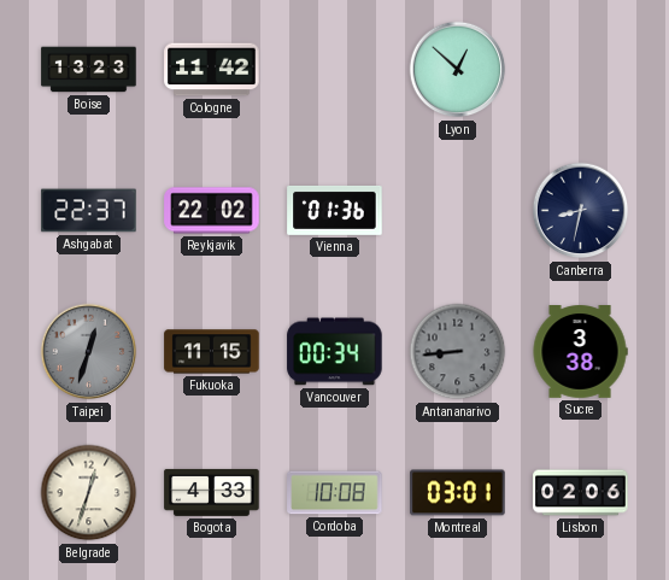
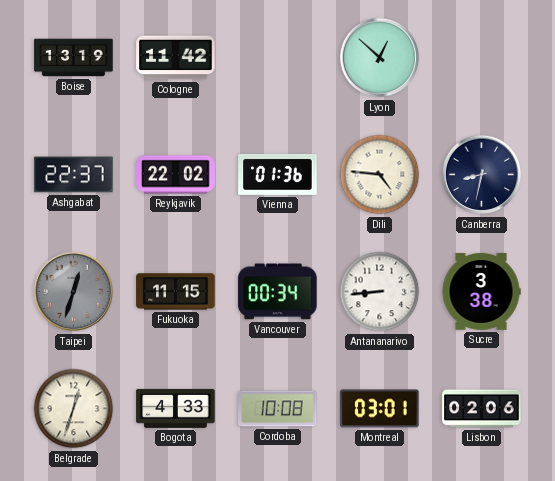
Boise: 13:23 -> 13:19 (74, 58)
Dili: none -> 4:46 (380, 175)
Antananarivo dial: grey -> white (380, 292)
